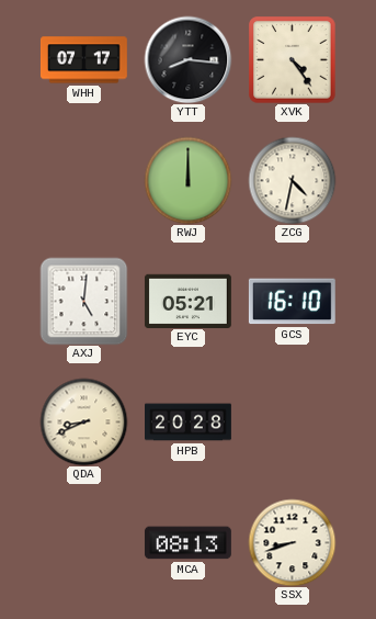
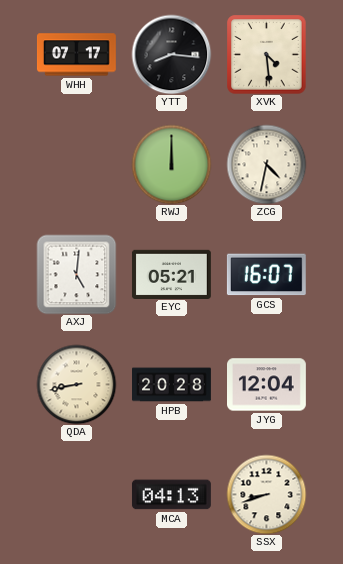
XVK: 4:24 -> 4:29 (266, 54)
GCS: 16:10 -> 16:07 (266, 275)
QDA: 8:41 -> 8:43 (76, 384)
JYG: none -> 12:04 (267, 385)
MCA: 08:13 -> 04:13 (171, 495)
